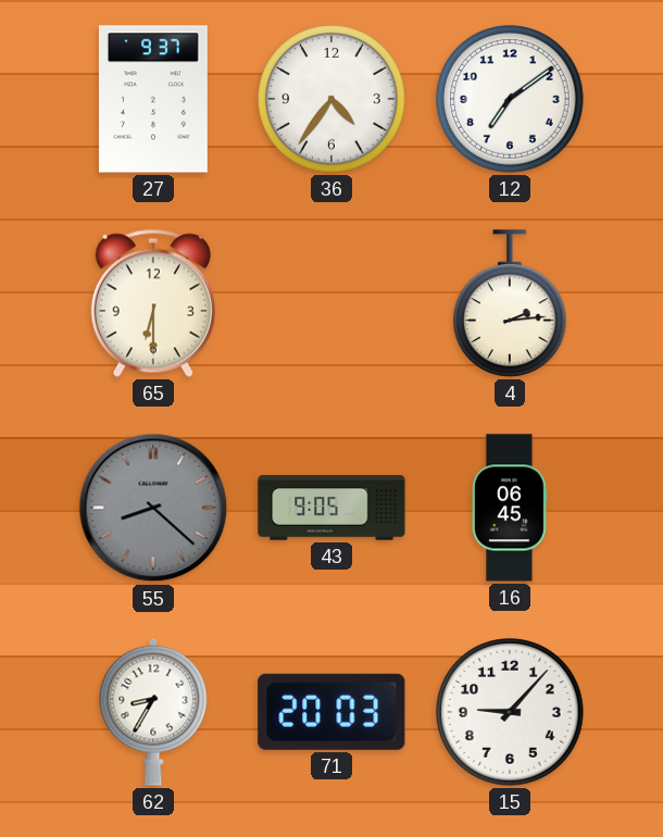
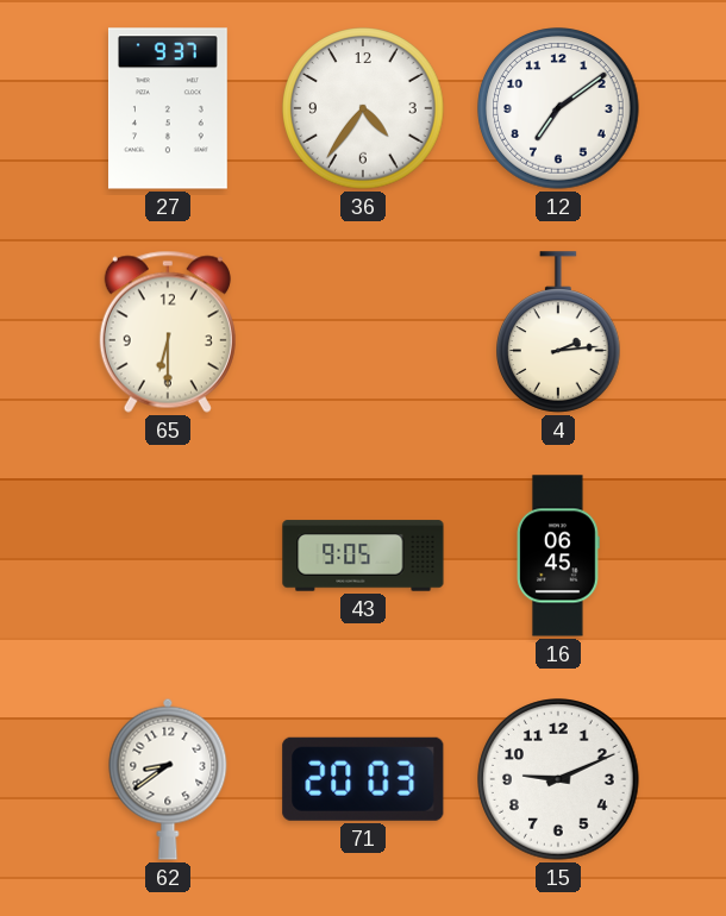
55: 8:22 -> none (153, 508)
62: 8:35 -> 8:39 (168, 779)
15: 9:07 -> 9:11 (558, 779)
